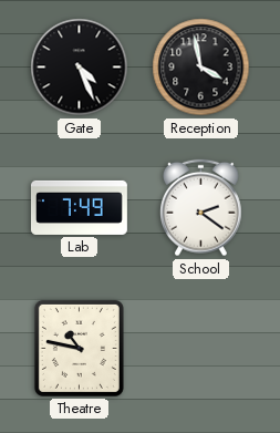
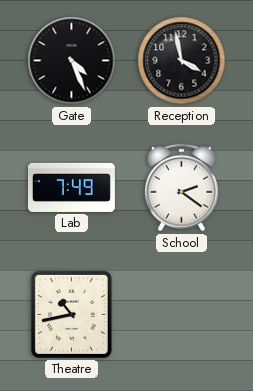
Theatre: 10:47 -> 10:43 (71, 314)
